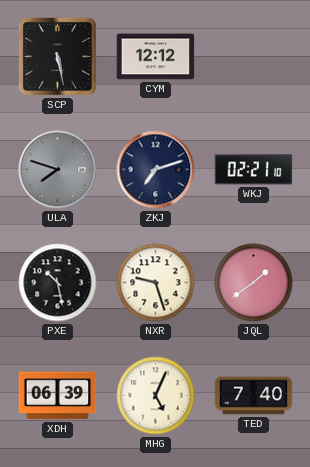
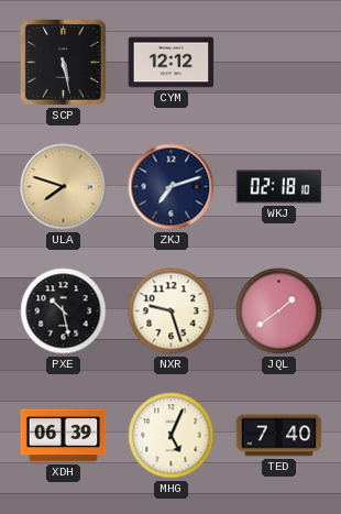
ULA dial: grey -> champagne (64, 187)
WKJ: 02:21 -> 02:18 (279, 187)
